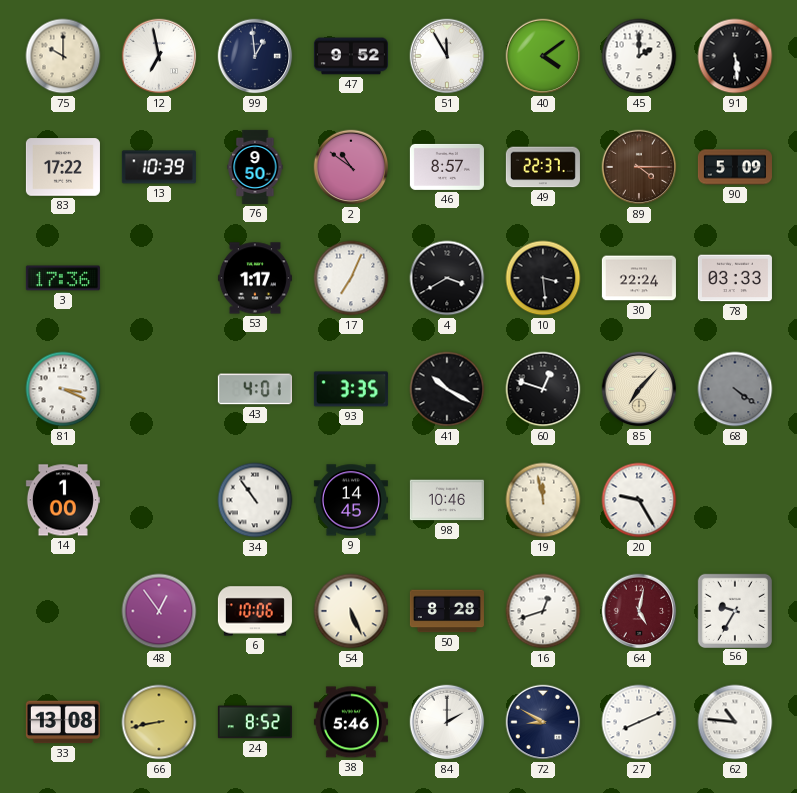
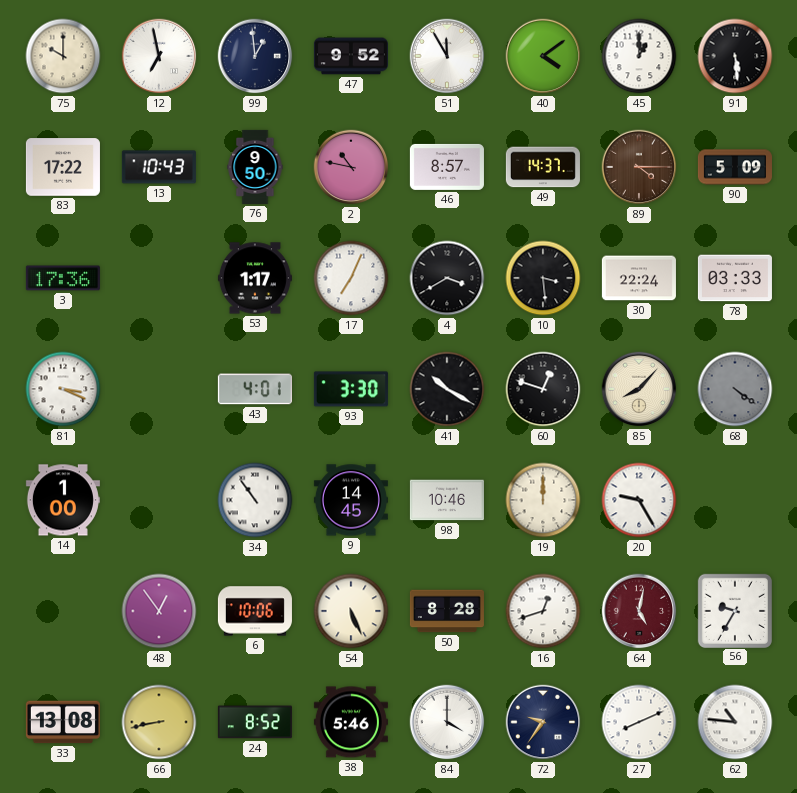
45: 2:00 -> 1:00 (639, 56)
13: 10:39 -> 10:43 (159, 167)
2: 10:51 -> 10:47 (351, 167)
49: 22:37 -> 14:37 (543, 167)
93: 3:35 -> 3:30 (351, 389)
85: 7:07 -> 8:07 (639, 389)
19: 11:58 -> 12:00 (543, 500)
84: 2:00 -> 4:00 (447, 722)
72: 8:50 -> 9:36 (543, 722)
